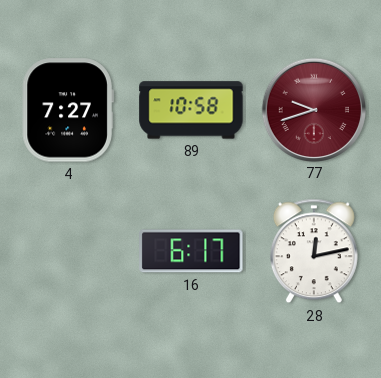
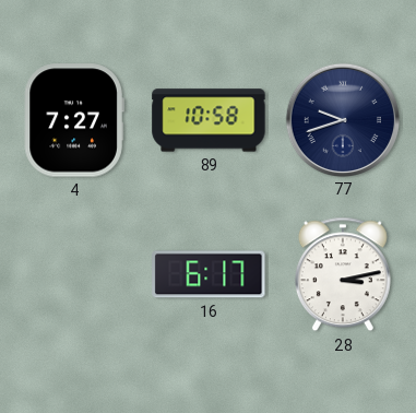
77 dial: burgundy -> navy (342, 119)
28: 12:13 -> 3:13 (343, 274)
